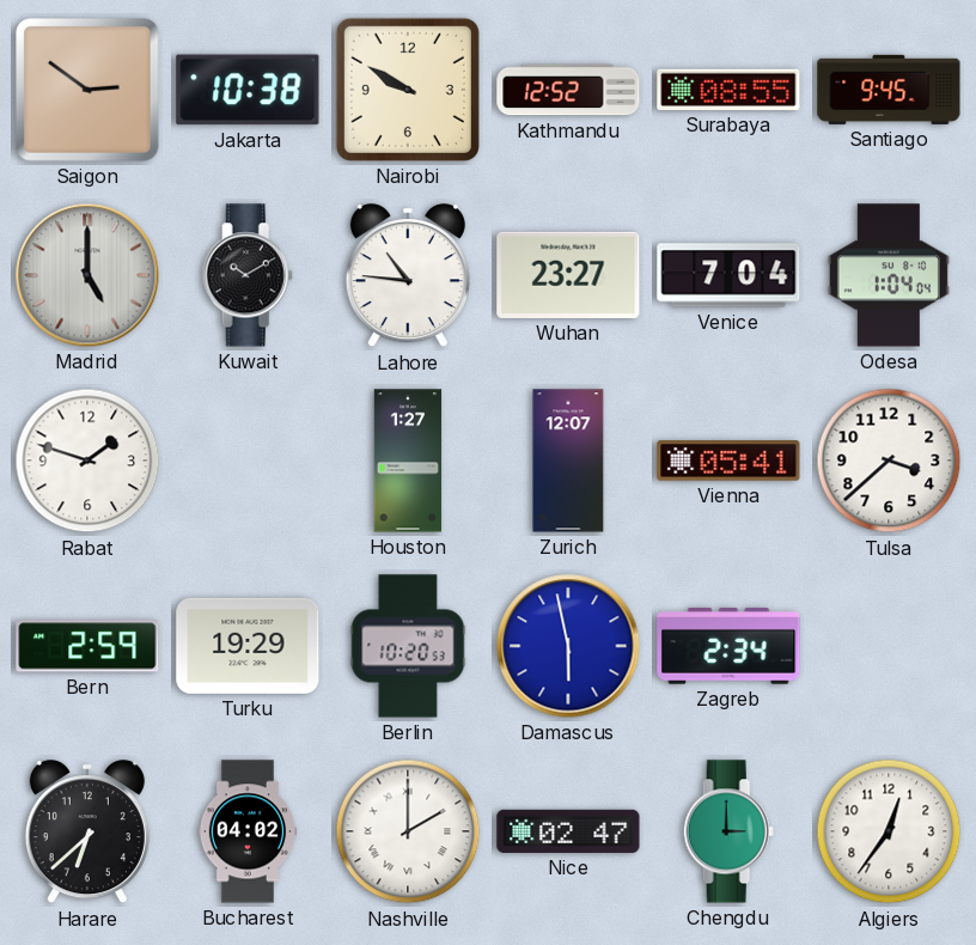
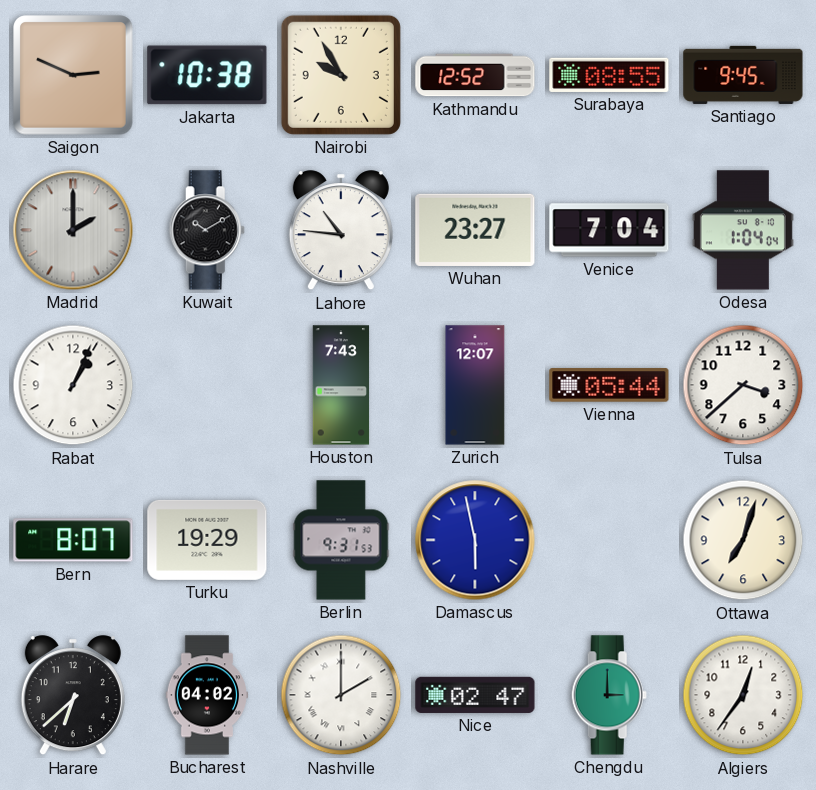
Saigon: 2:51 -> 2:49 (73, 75)
Nairobi: 9:50 -> 9:55 (341, 75)
Madrid: 5:00 -> 2:00 (73, 230)
Rabat: 1:48 -> 1:04 (73, 385)
Houston: 1:27 -> 7:43 (341, 385)
Vienna: 05:41 -> 05:44 (609, 385)
Bern: 2:59 -> 8:07 (73, 540)
Berlin: 10:20 -> 9:31 (341, 540)
Zagreb: 2:34 -> none (728, 646)
Ottawa: none -> 7:03 (743, 540)
